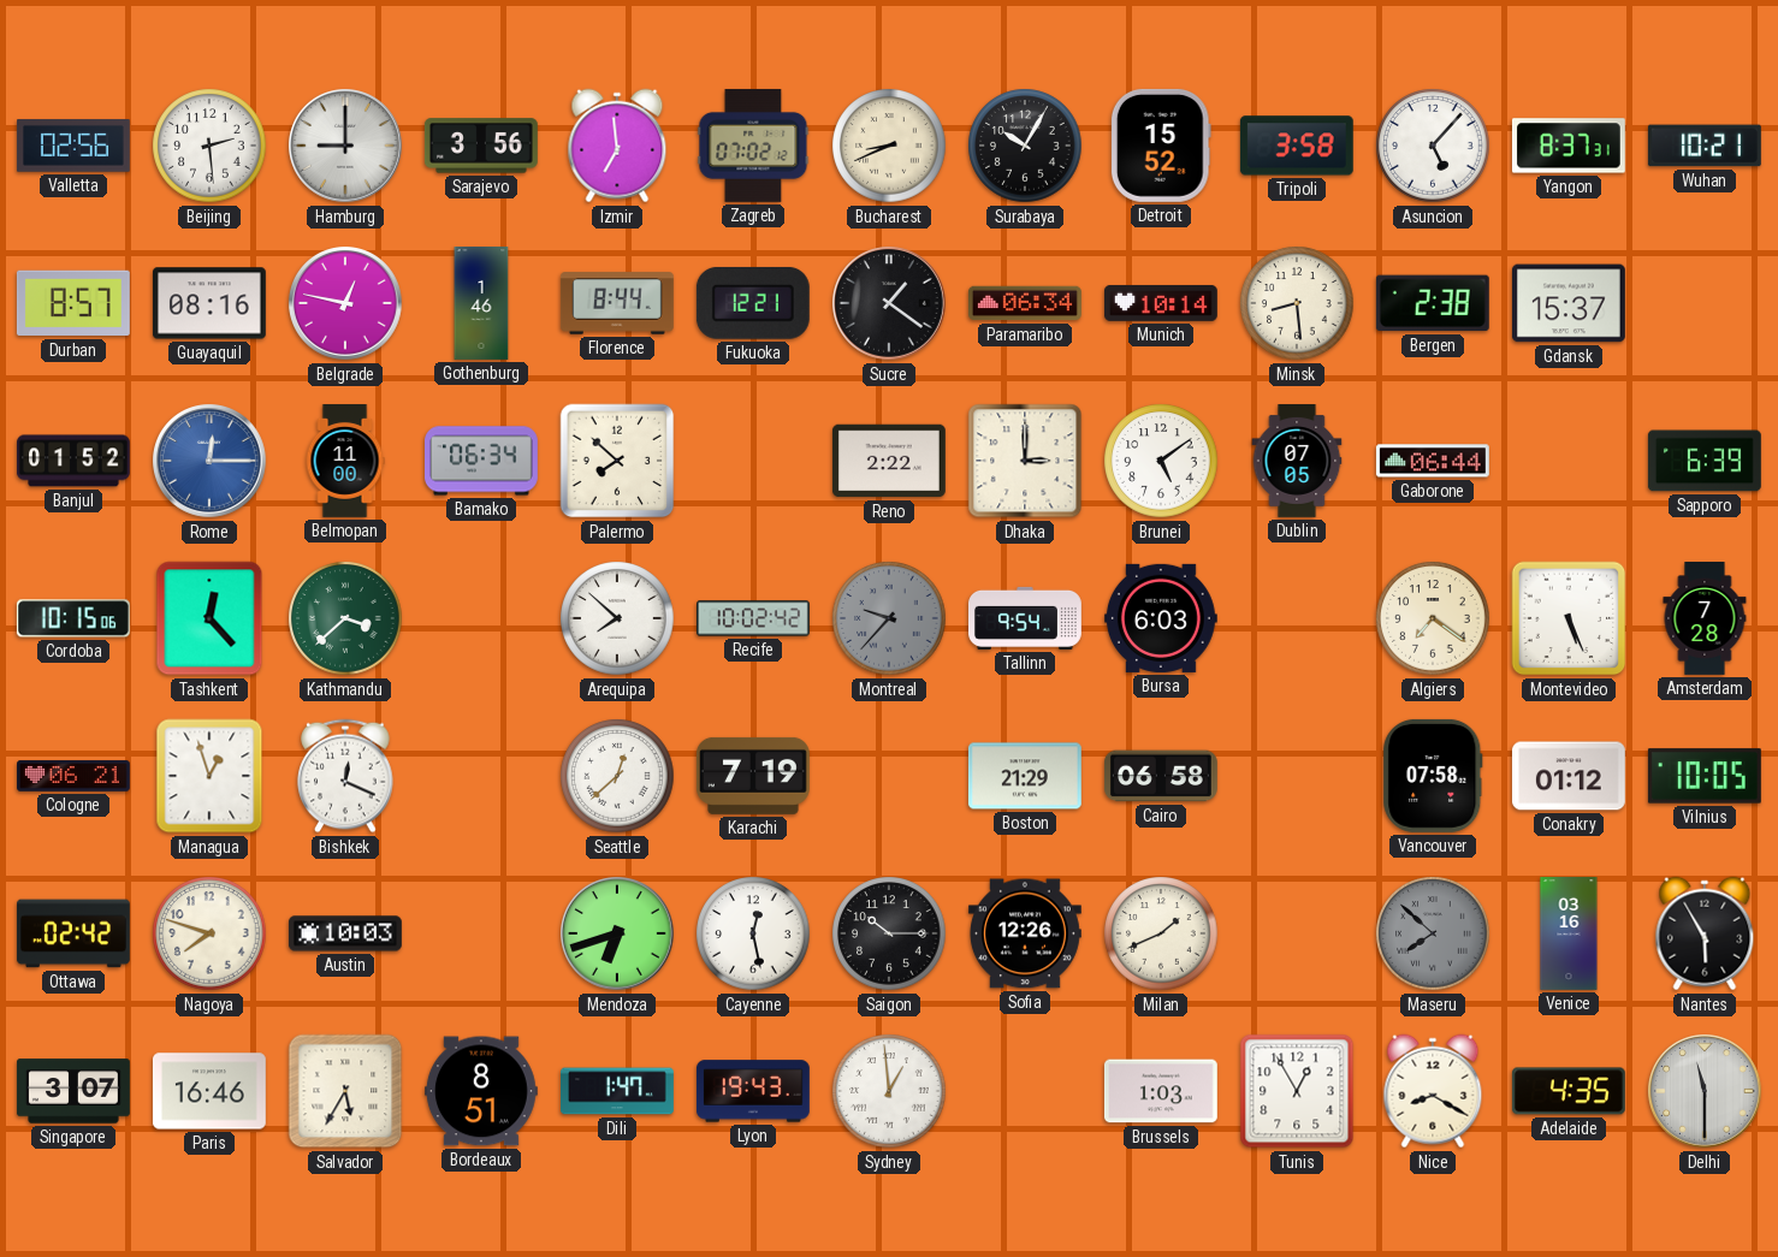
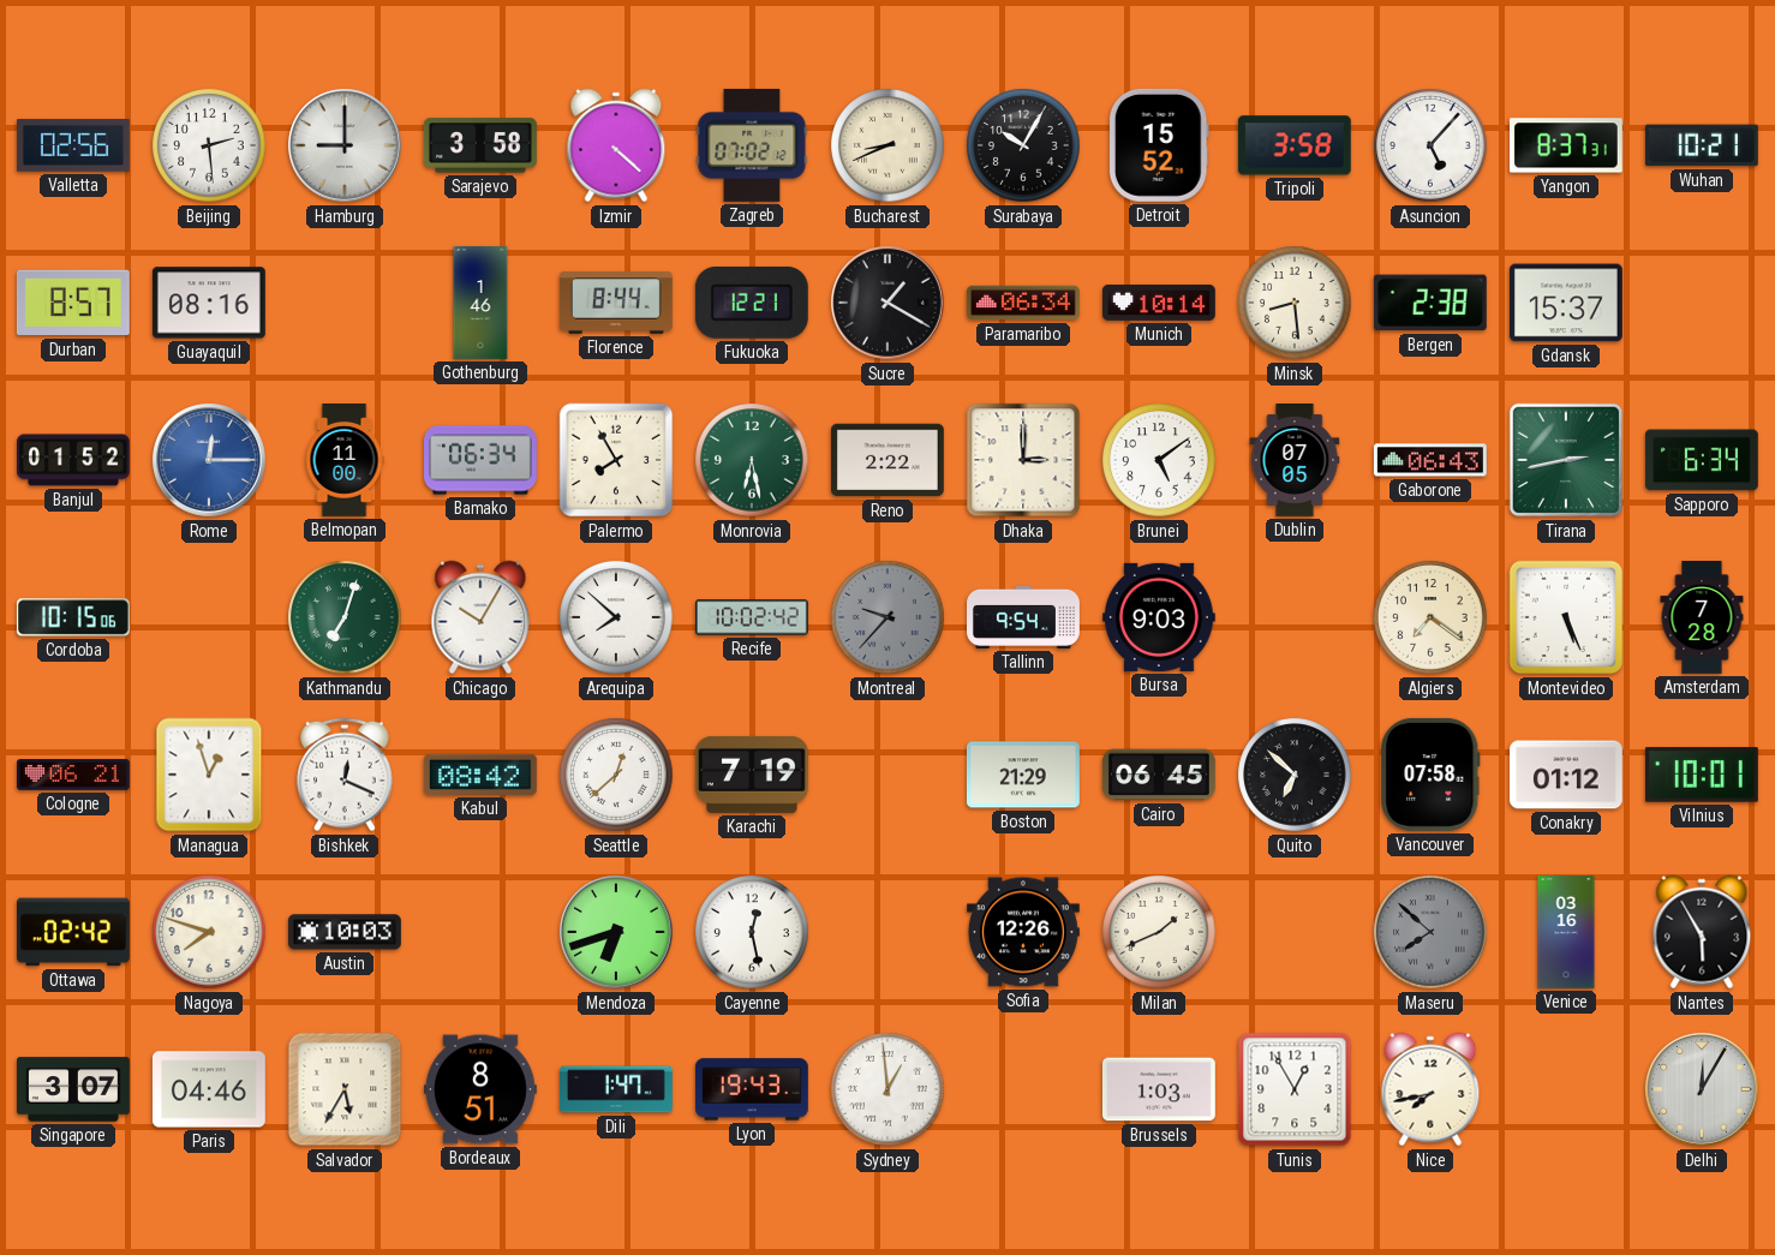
Sarajevo: 3:56 -> 3:58 (480, 145)
Izmir: 6:59 -> 4:22 (616, 145)
Belgrade: 12:47 -> none (346, 304)
Sucre: 1:21 -> 1:20 (889, 304)
Palermo: 7:52 -> 7:55 (616, 460)
Monrovia: none -> 6:28 (752, 460)
Gaborone: 06:44 -> 06:43 (1430, 460)
Tirana: none -> 2:43 (1566, 460)
Sapporo: 6:39 -> 6:34 (1702, 460)
Tashkent: 12:23 -> none (209, 618)
Kathmandu: 3:38 -> 7:03 (345, 617)
Chicago: none -> 10:05 (480, 617)
Bursa: 6:03 -> 9:03 (1159, 617)
Kabul: none -> 08:42 (480, 775)
Cairo: 06:58 -> 06:45 (1159, 775)
Quito: none -> 6:52 (1295, 775)
Vilnius: 10:05 -> 10:01 (1702, 775)
Saigon: 10:15 -> none (889, 933)
Paris: 16:46 -> 04:46 (209, 1089)
Nice: 8:20 -> 7:43 (1430, 1089)
Adelaide: 4:35 -> none (1569, 1091)
Delhi: 11:30 -> 12:05 (1703, 1090)
